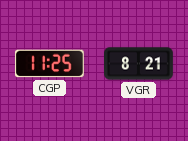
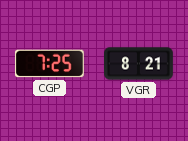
CGP: 11:25 -> 7:25 (49, 64)
